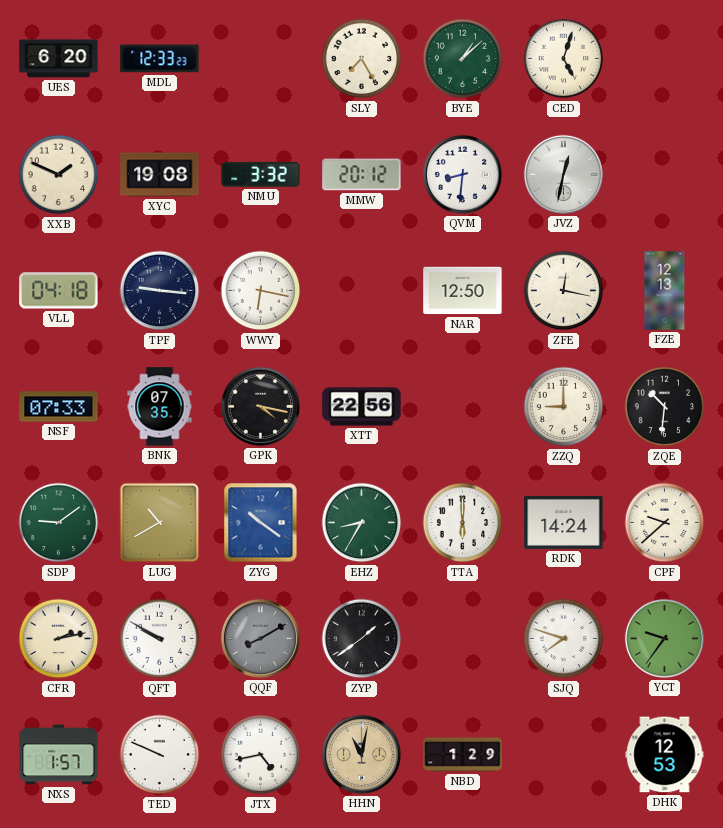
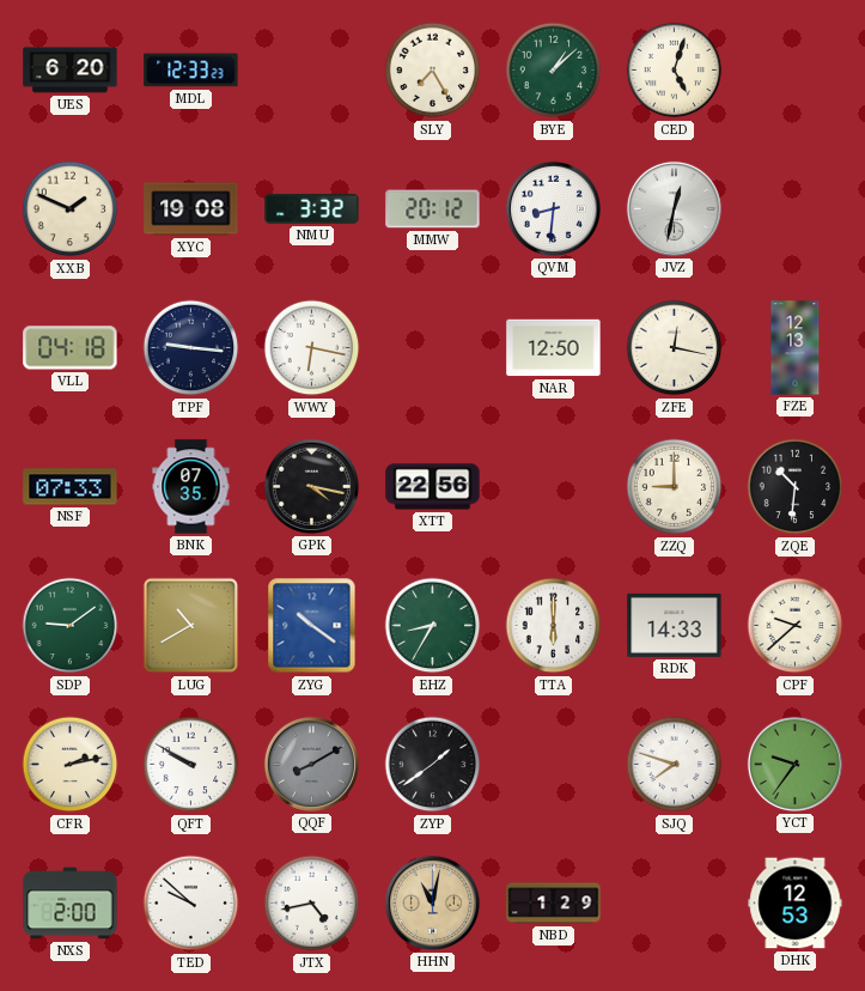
RDK: 14:24 -> 14:33 (675, 625)
NXS: 1:57 -> 2:00 (71, 904)
TED: 9:49 -> 9:52 (191, 904)
